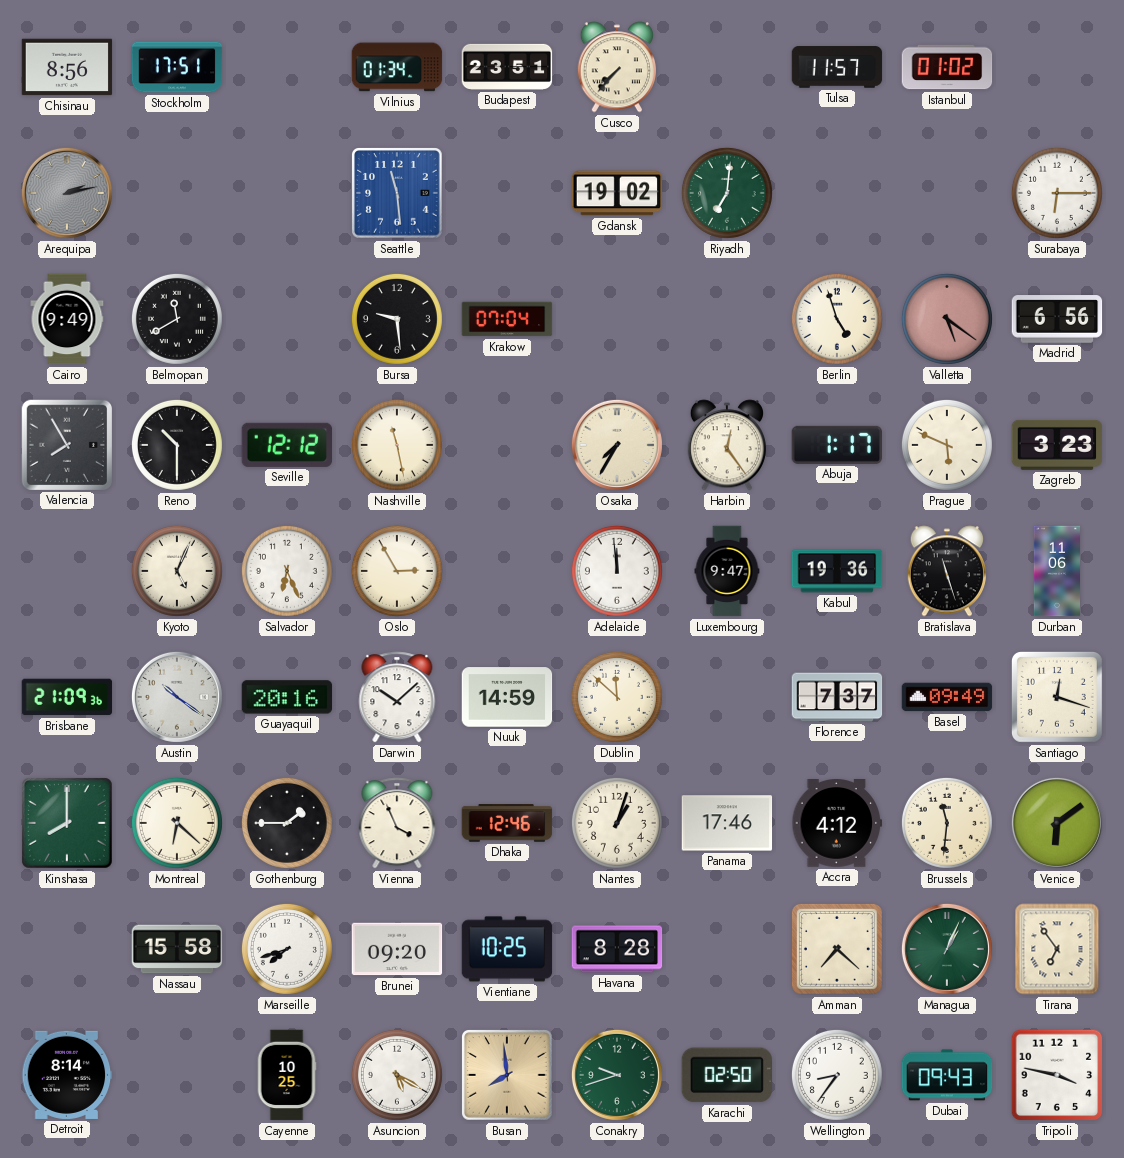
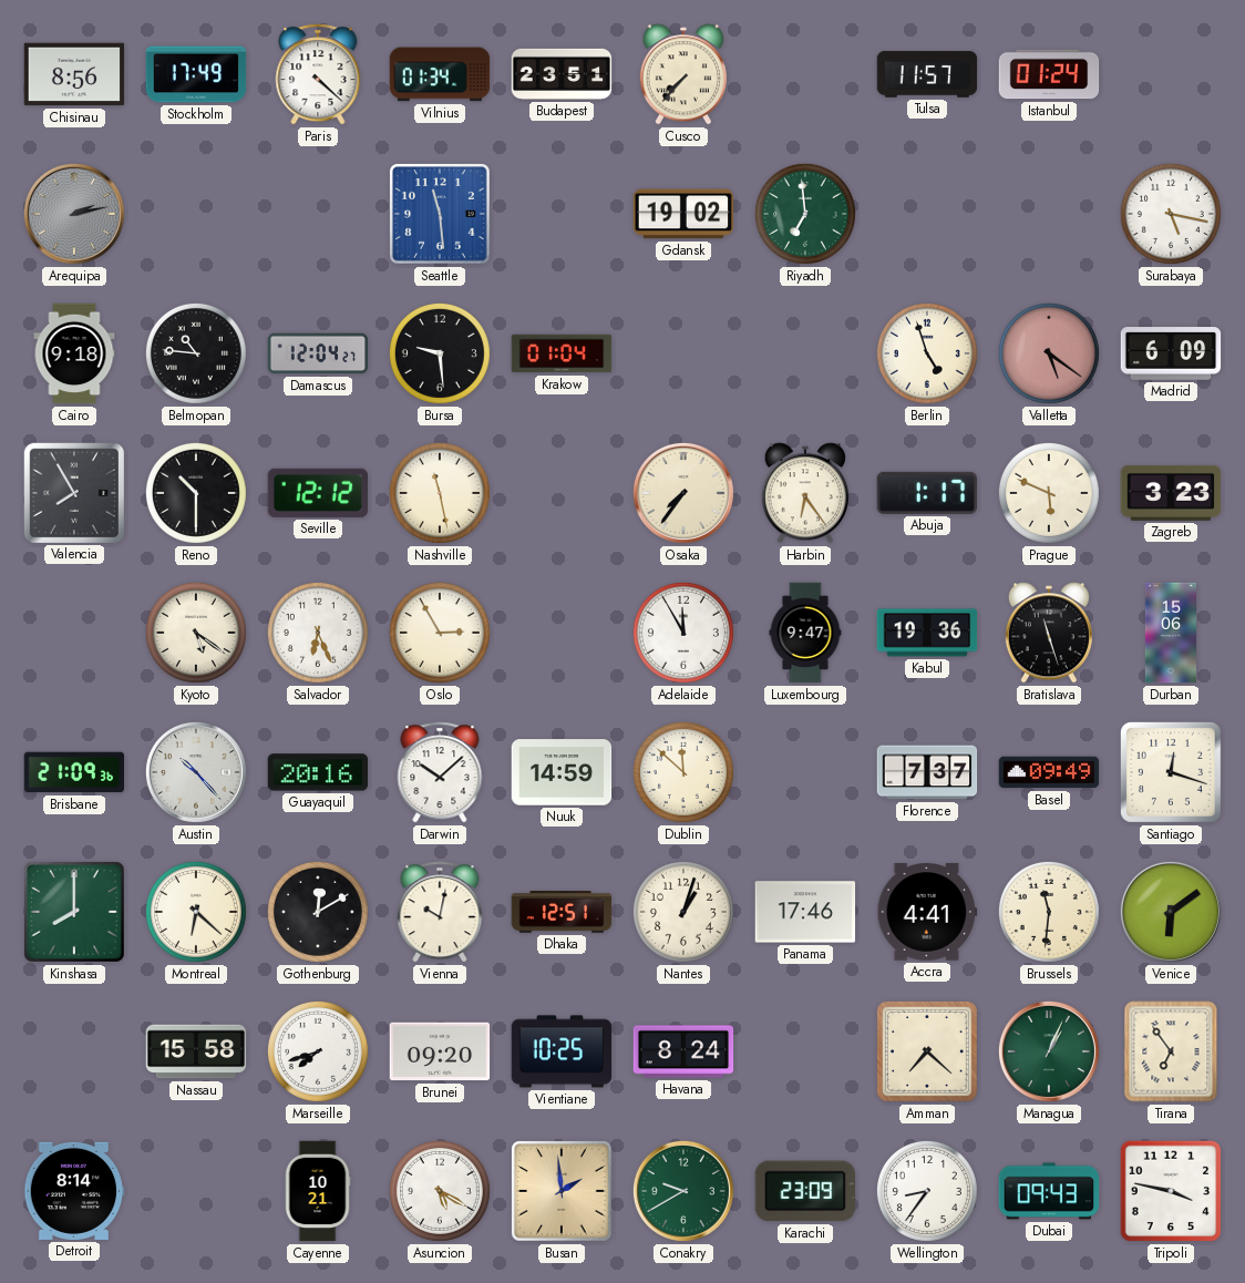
Stockholm: 17:51 -> 17:49 (196, 74)
Paris: none -> 4:22 (318, 74)
Istanbul: 01:02 -> 01:24 (1049, 74)
Riyadh: 7:01 -> 6:59 (805, 214)
Surabaya: 6:15 -> 5:17 (1171, 214)
Cairo: 9:49 -> 9:18 (74, 353)
Belmopan: 11:40 -> 10:46 (196, 353)
Damascus: none -> 12:04 (318, 353)
Krakow: 07:04 -> 01:04 (562, 353)
Madrid: 6:56 -> 6:09 (1171, 353)
Osaka: 7:35 -> 7:36 (683, 493)
Harbin: 12:24 -> 6:24 (805, 493)
Kyoto: 5:04 -> 5:21 (196, 633)
Adelaide: 11:59 -> 11:55 (683, 633)
Durban: 11:06 -> 15:06 (1170, 633)
Austin: 10:21 -> 10:23 (196, 772)
Gothenburg: 1:45 -> 12:10 (318, 912)
Vienna: 3:56 -> 10:02 (440, 912)
Dhaka: 12:46 -> 12:51 (562, 912)
Accra: 4:12 -> 4:41 (927, 913)
Havana: 8:28 -> 8:24 (683, 1051)
Cayenne: 10:25 -> 10:21 (318, 1191)
Busan: 7:59 -> 1:59 (563, 1192)
Conakry: 9:42 -> 9:40 (683, 1191)
Karachi: 02:50 -> 23:09 (804, 1191)
